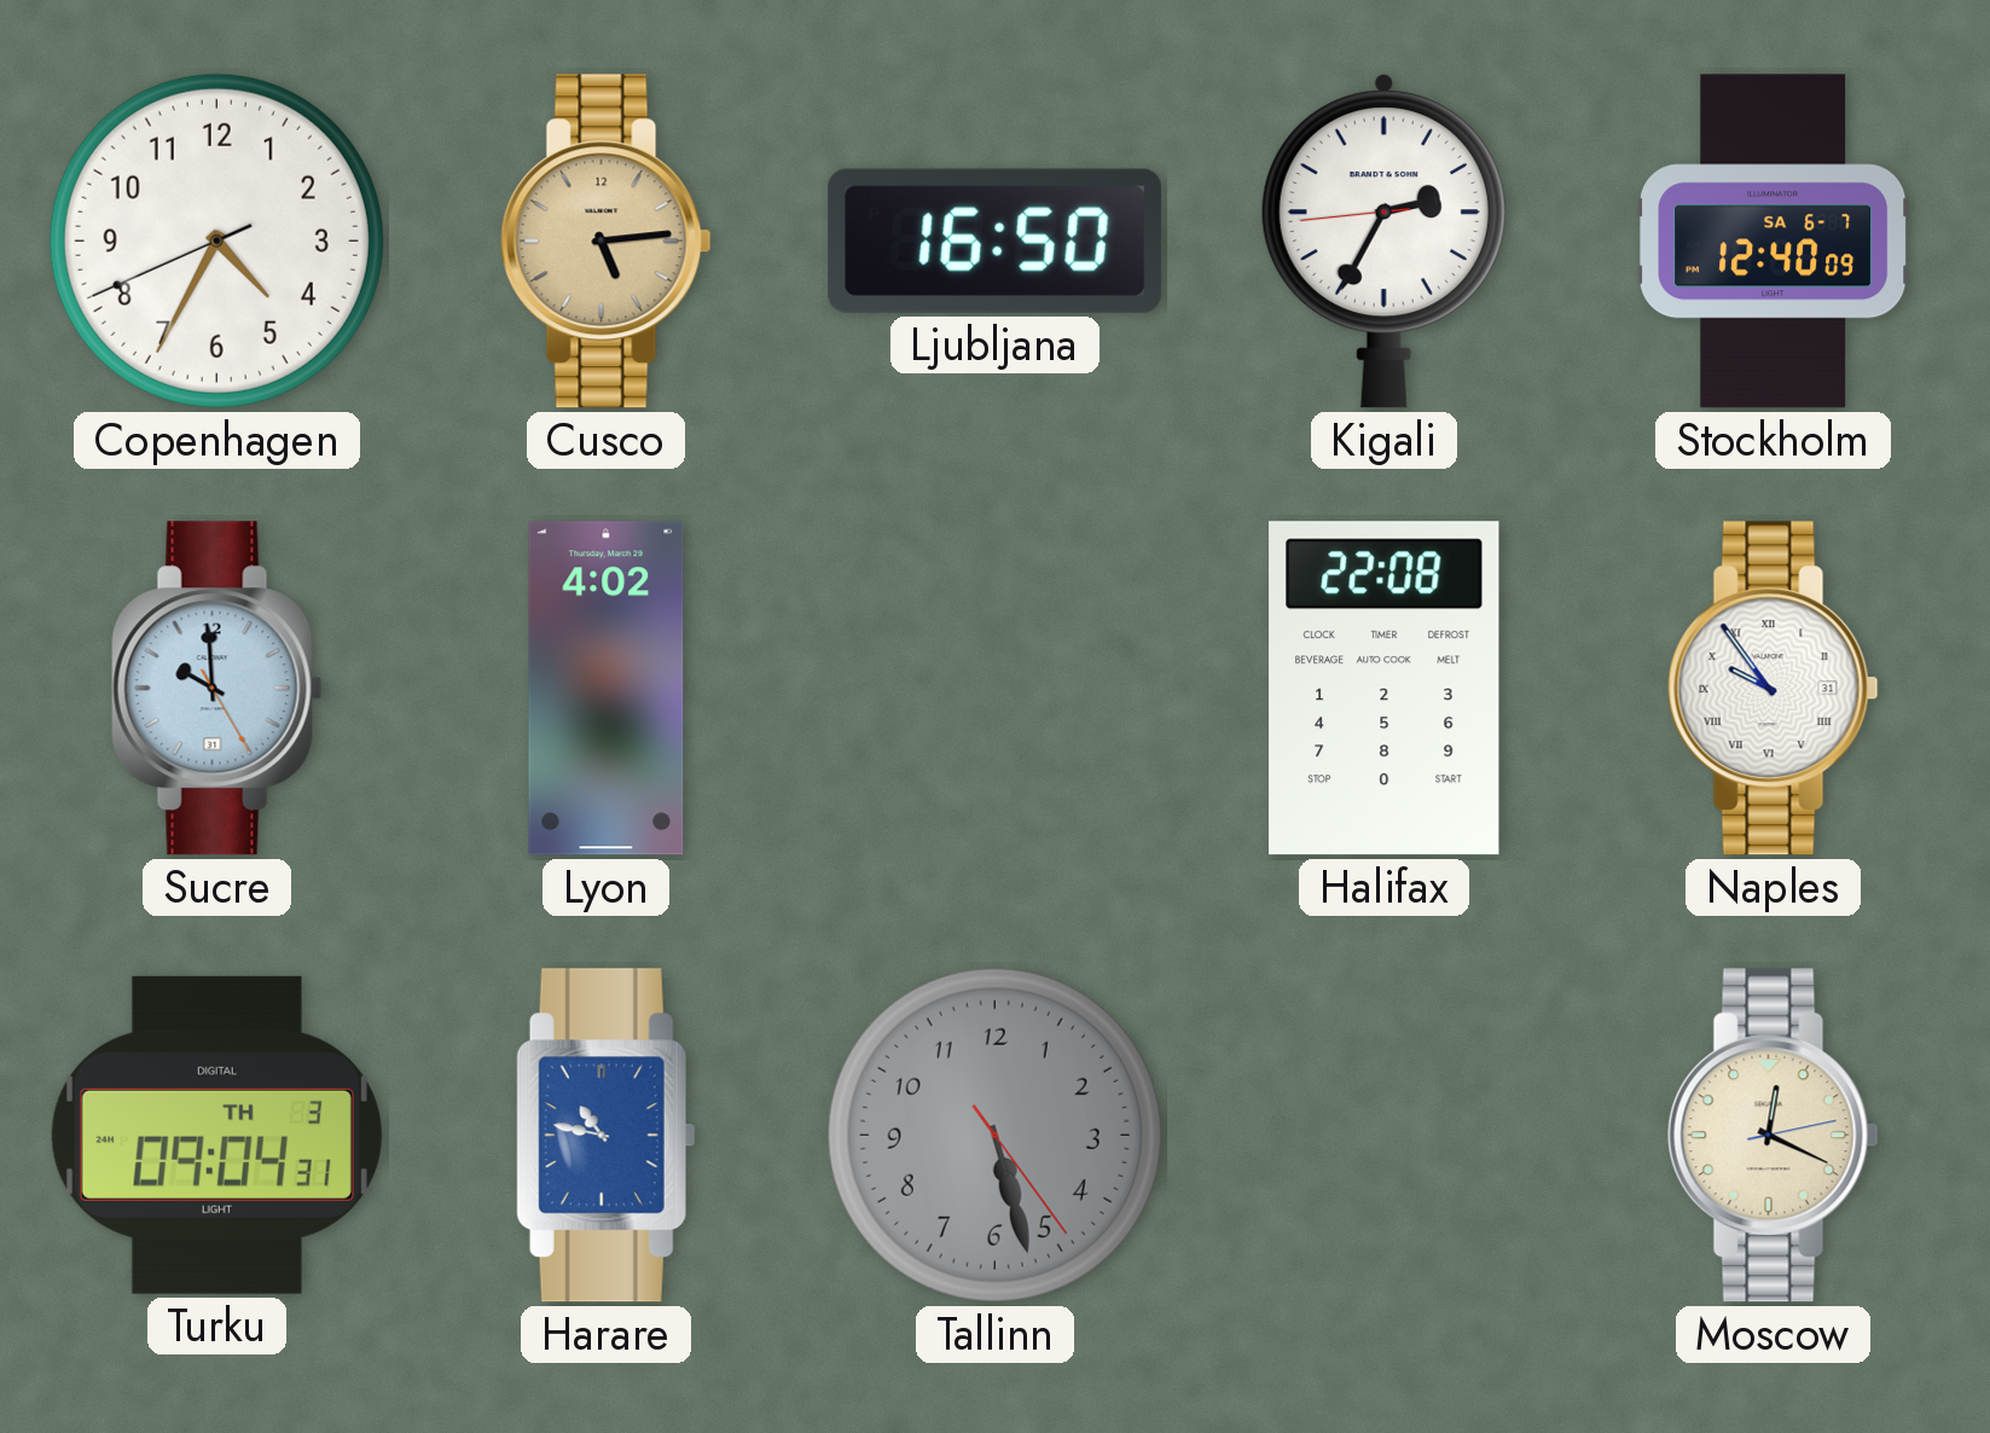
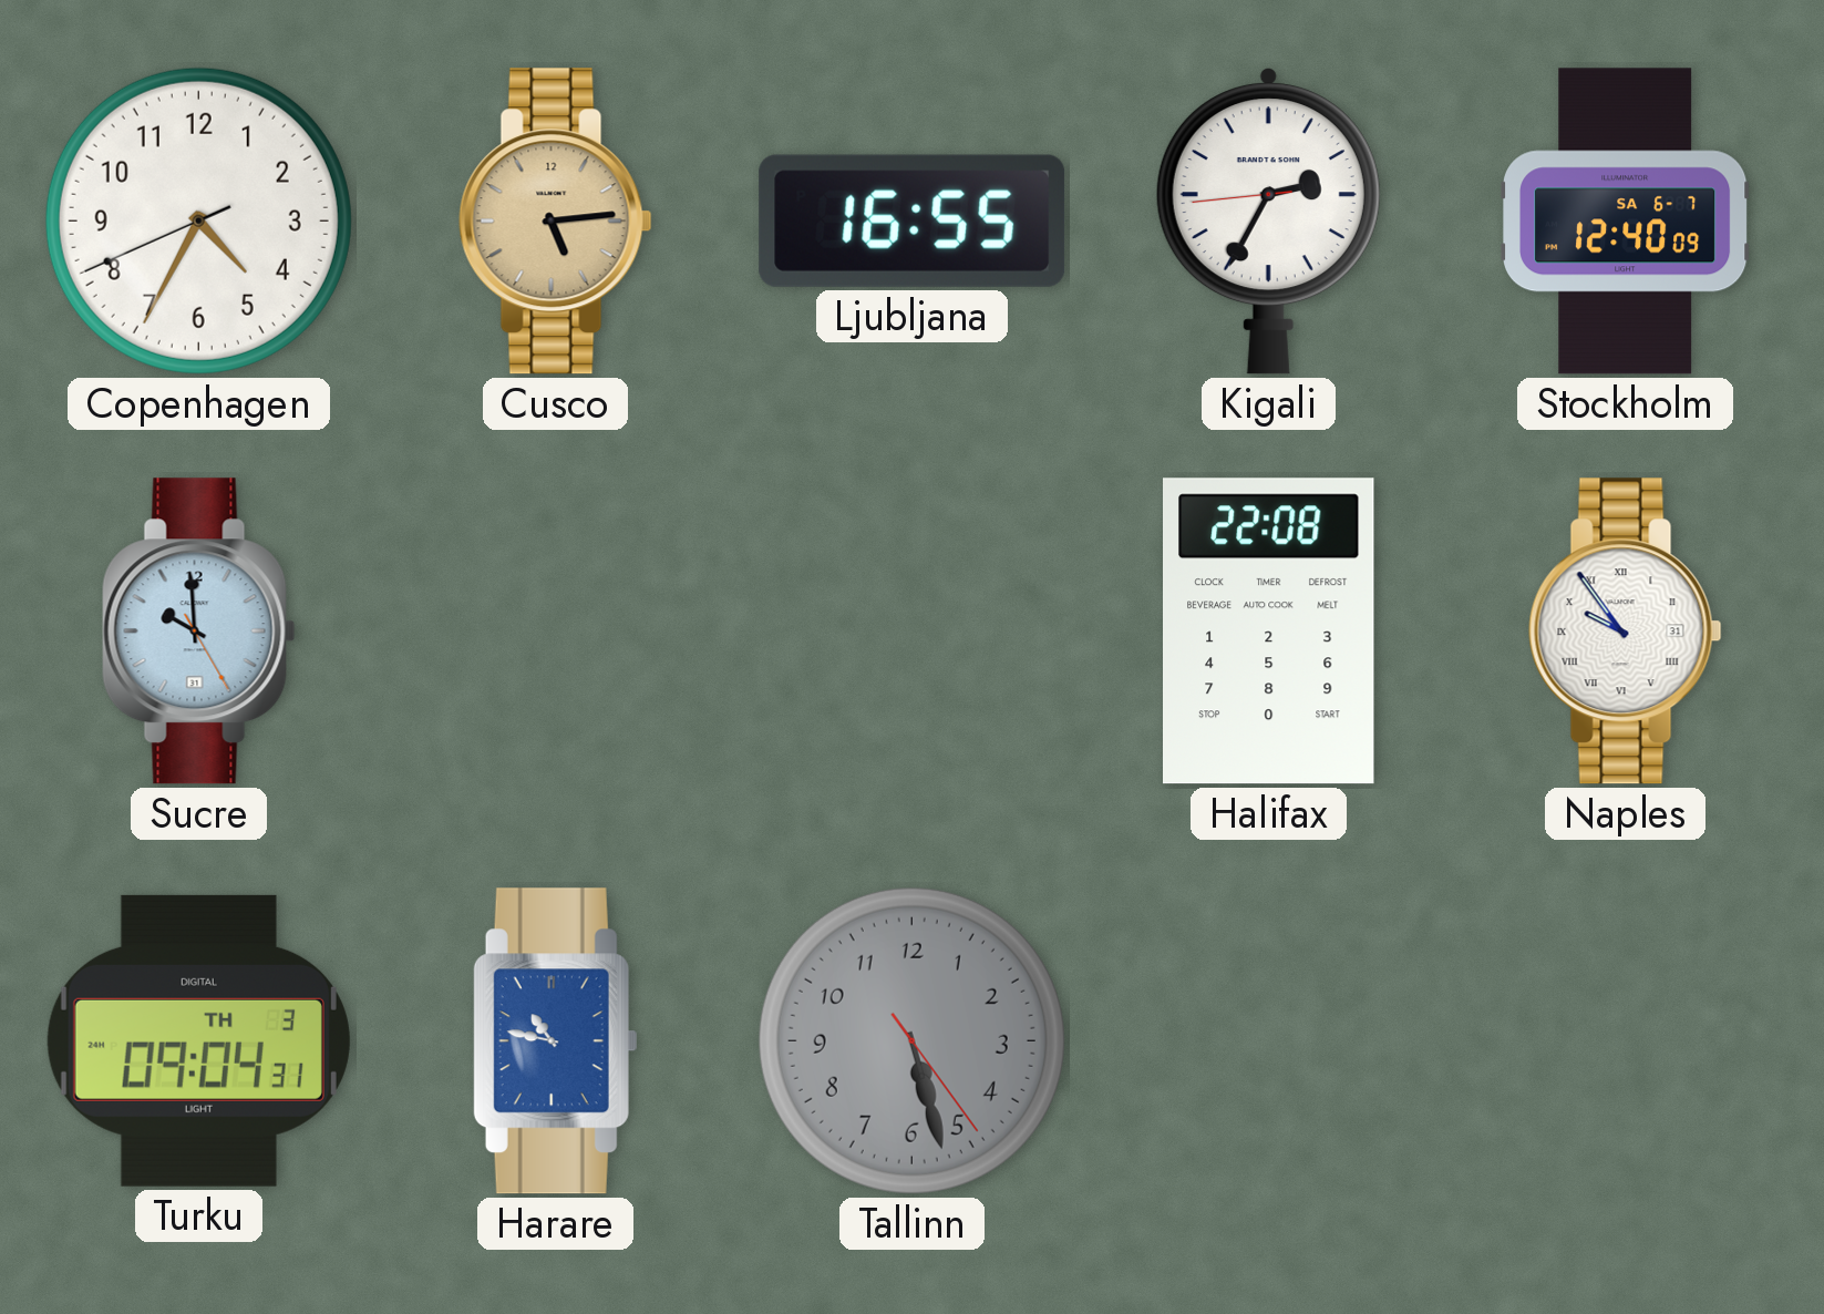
Ljubljana: 16:50 -> 16:55 (913, 220)
Lyon: 4:02 -> none (607, 689)
Moscow: 12:19 -> none (1773, 1136)
